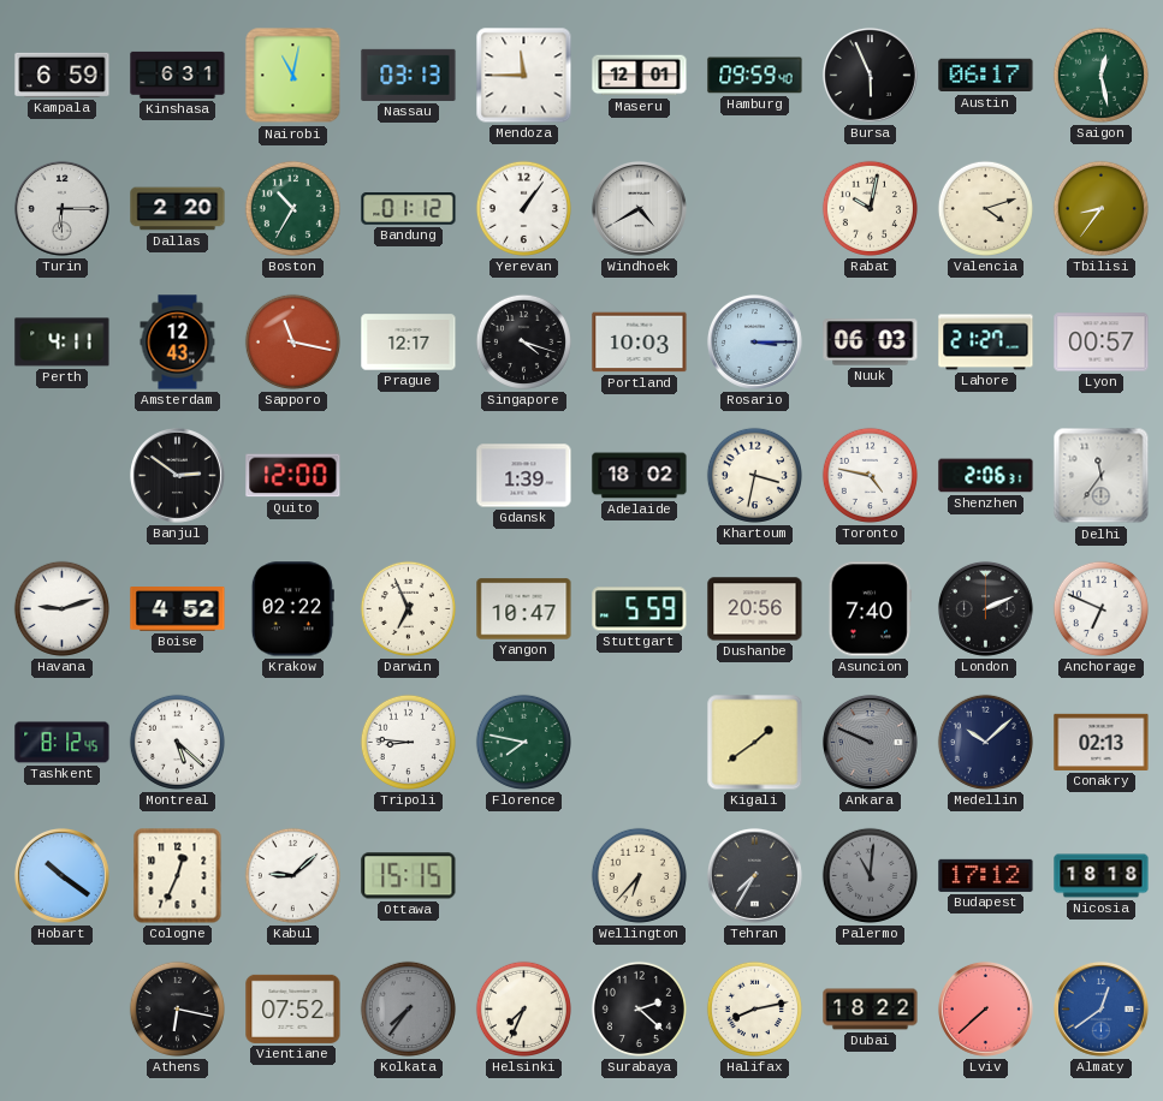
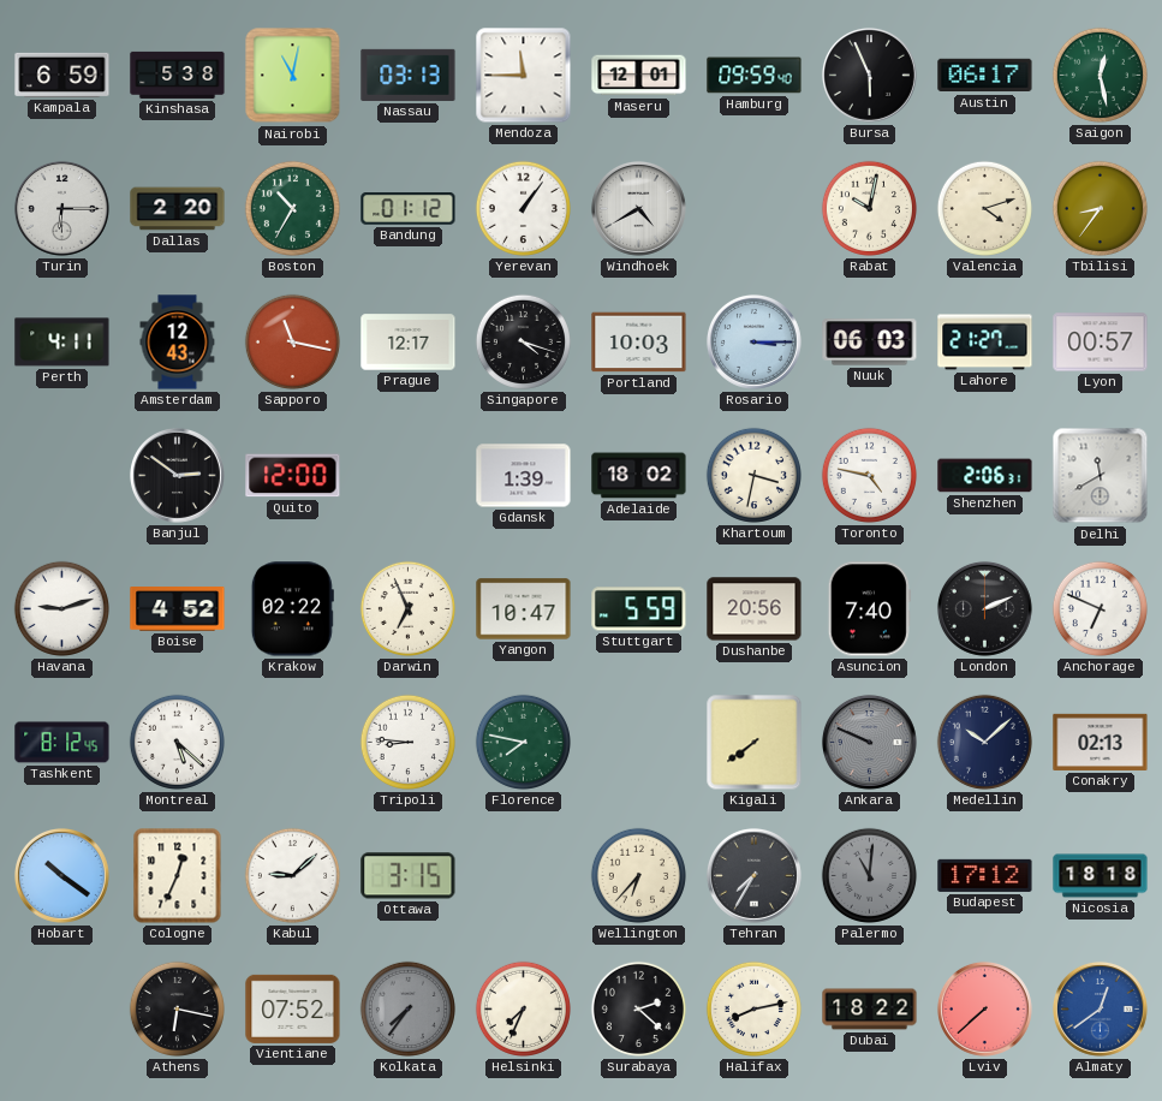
Kinshasa: 6:31 -> 5:38 (178, 75)
Delhi: 11:36 -> 11:40 (1101, 476)
Kigali: 1:39 -> 7:39 (755, 743)
Ottawa: 15:15 -> 3:15 (409, 876)
